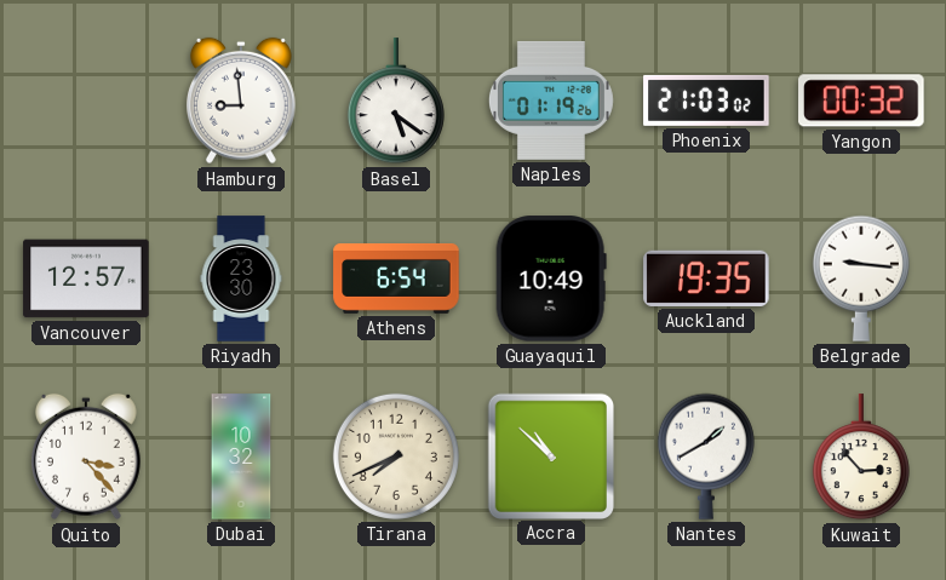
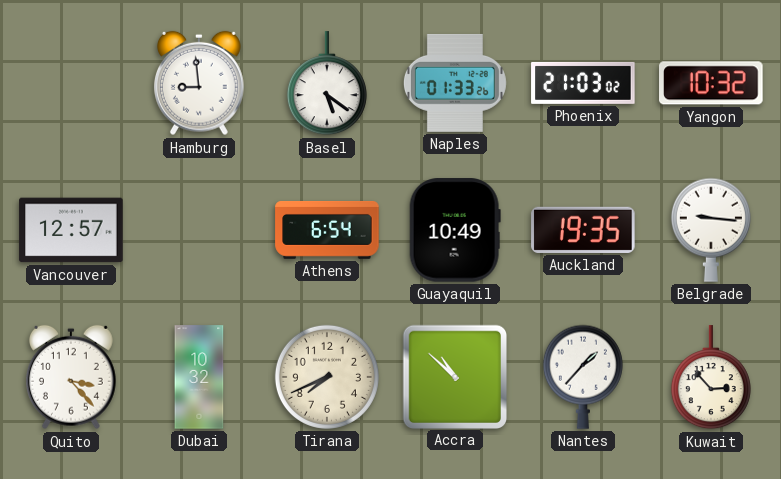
Naples: 01:19 -> 01:33 (455, 83)
Yangon: 00:32 -> 10:32 (711, 83)
Riyadh: 23:30 -> none (241, 278)
Nantes: 1:40 -> 1:37 (583, 377)
